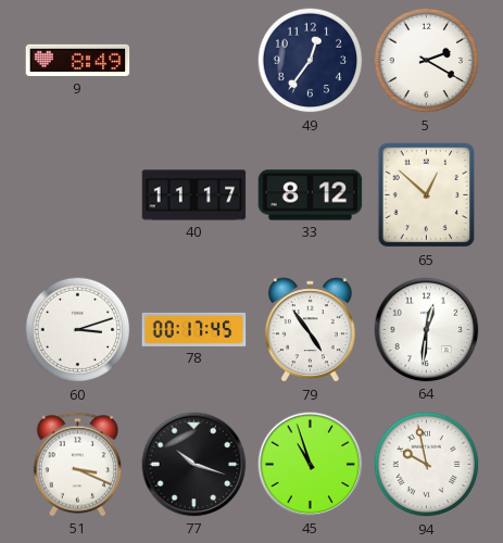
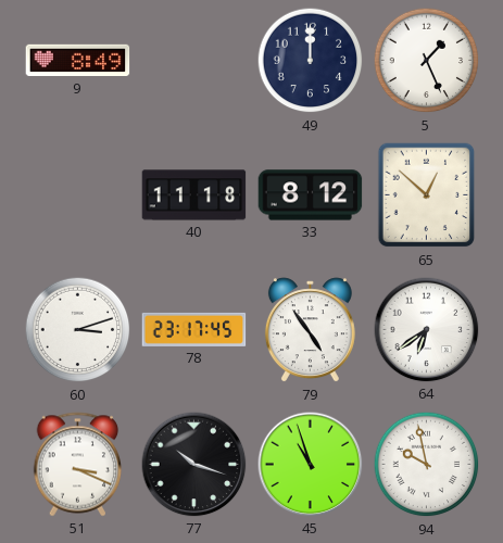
49: 12:36 -> 12:00 (311, 61)
5: 2:20 -> 1:26 (427, 61)
40: 11:17 -> 11:18 (194, 195)
78: 00:17 -> 23:17 (194, 329)
64: 12:31 -> 6:39 (427, 330)
